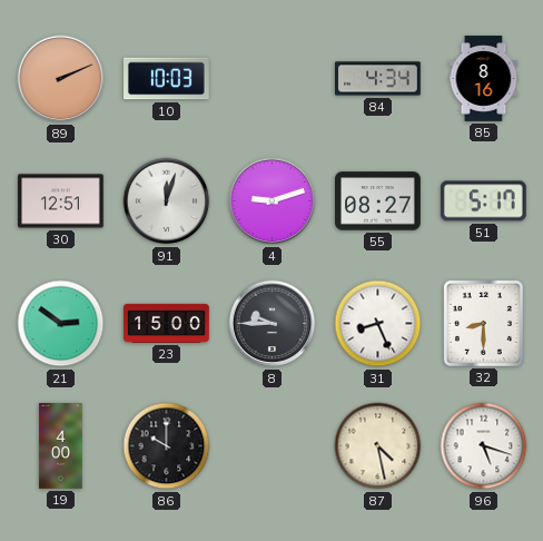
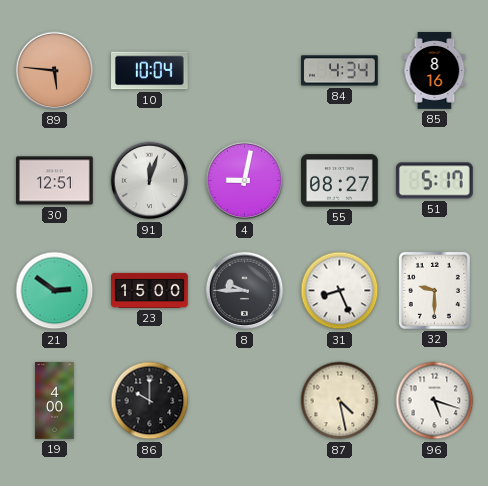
89: 2:11 -> 5:46 (55, 71)
10: 10:03 -> 10:04 (150, 71)
4: 9:12 -> 9:02 (245, 181)
32: 8:30 -> 9:30 (434, 290)
